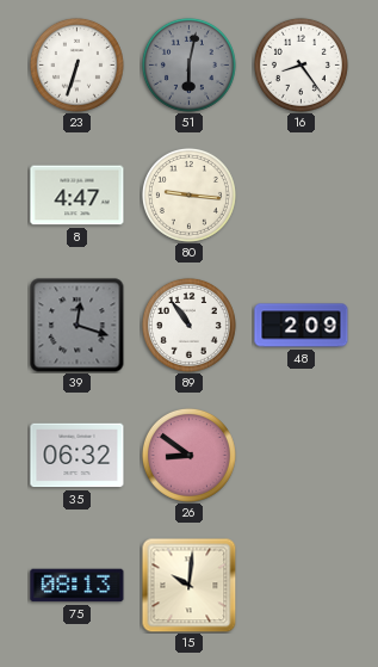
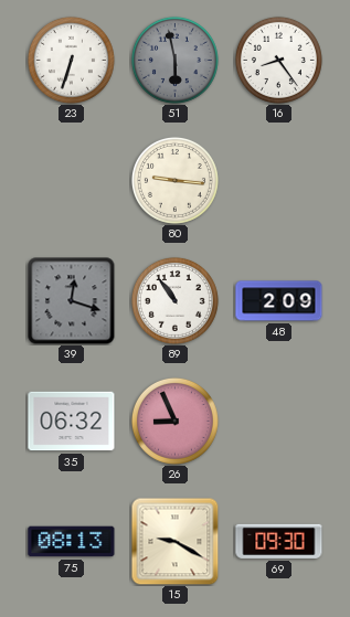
51: 6:02 -> 5:58 (174, 60)
8: 4:47 -> none (78, 196)
26: 8:51 -> 8:56 (174, 421)
15: 10:01 -> 9:20 (174, 541)
69: none -> 09:30 (279, 541)
